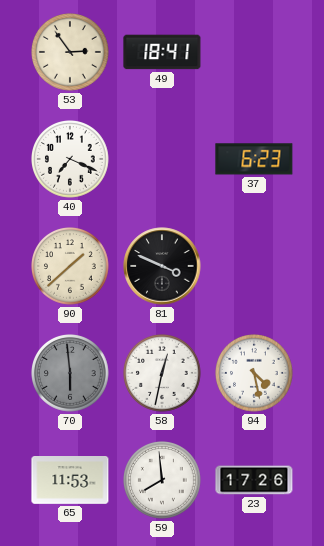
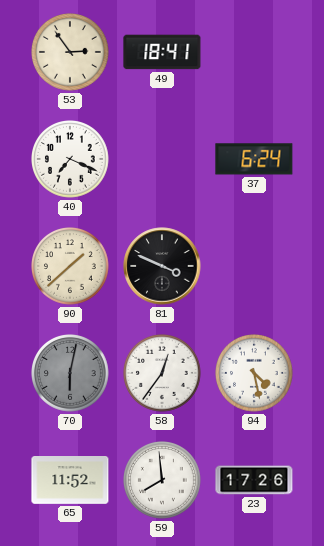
37: 6:23 -> 6:24 (254, 159)
70: 5:59 -> 6:02 (71, 374)
58: 12:32 -> 12:36 (163, 374)
65: 11:53 -> 11:52 (70, 481)
